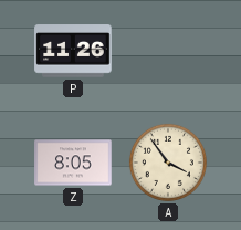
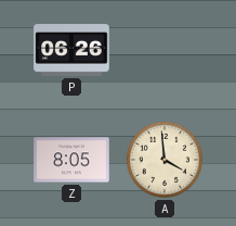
P: 11:26 -> 06:26 (71, 50)
A: 3:54 -> 3:59 (165, 160)
